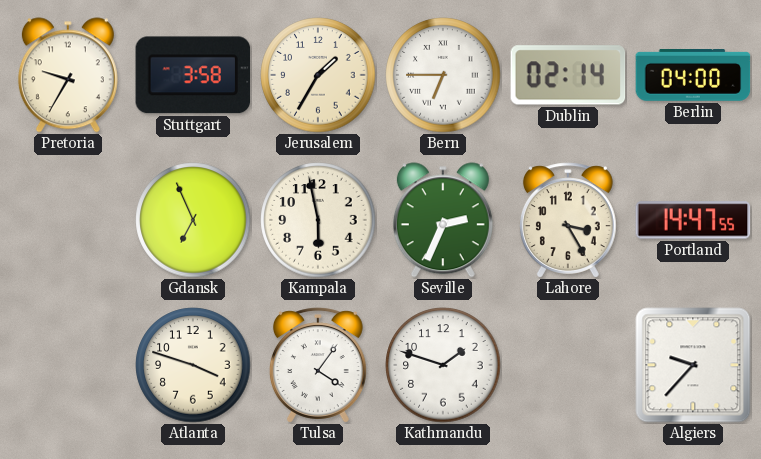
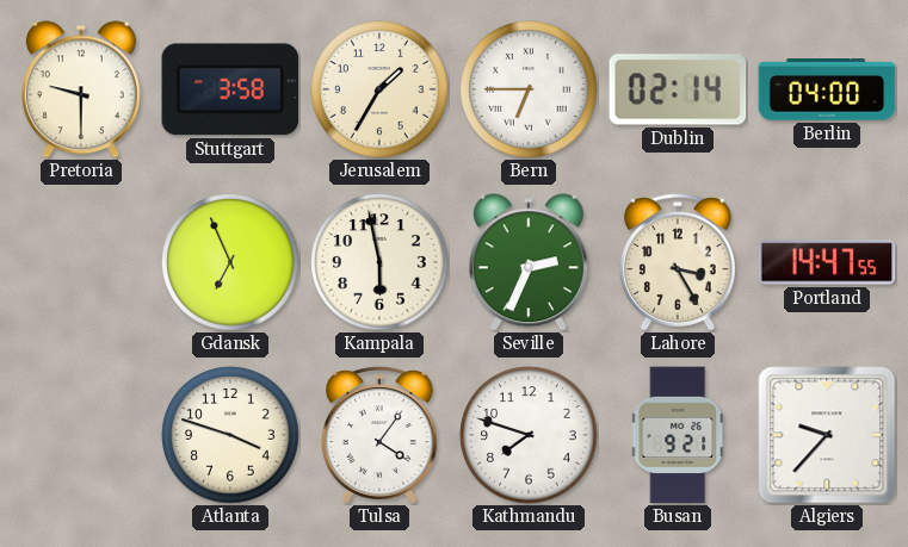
Pretoria: 9:35 -> 9:30 (81, 89)
Kathmandu: 1:48 -> 7:48 (529, 435)
Busan: none -> 9:21 (679, 435)
